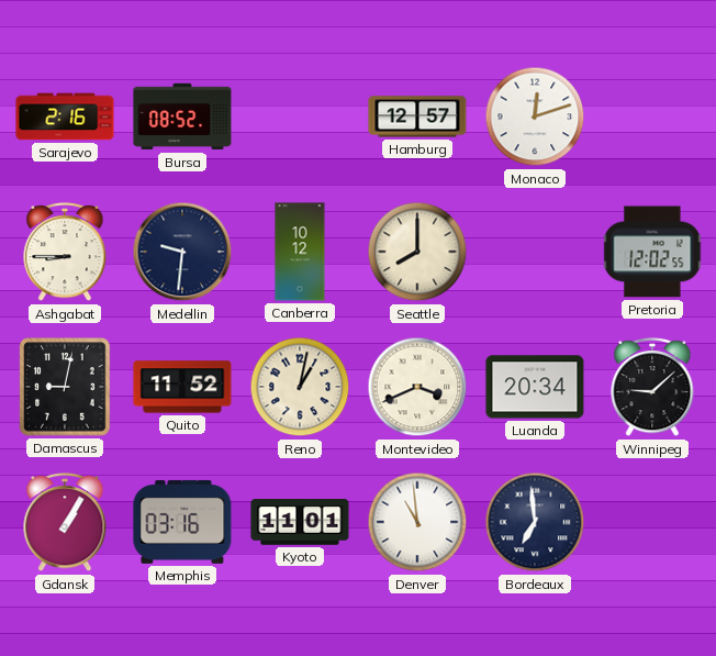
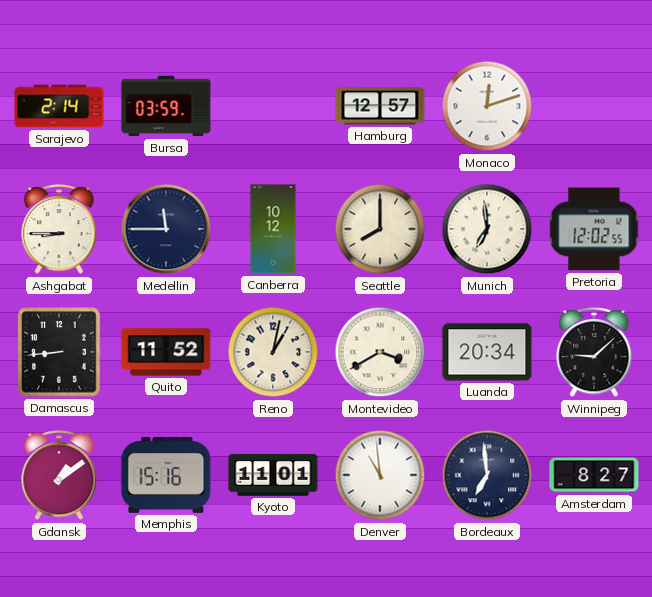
Sarajevo: 2:16 -> 2:14 (59, 106)
Bursa: 08:52 -> 03:59 (166, 106)
Medellin: 9:31 -> 11:45 (166, 229)
Munich: none -> 6:59 (487, 229)
Damascus: 9:02 -> 8:44 (59, 352)
Montevideo: 3:41 -> 3:40 (380, 352)
Gdansk: 1:05 -> 1:09 (59, 476)
Memphis: 03:16 -> 15:16 (166, 475)
Amsterdam: none -> 8:27 (594, 475)
